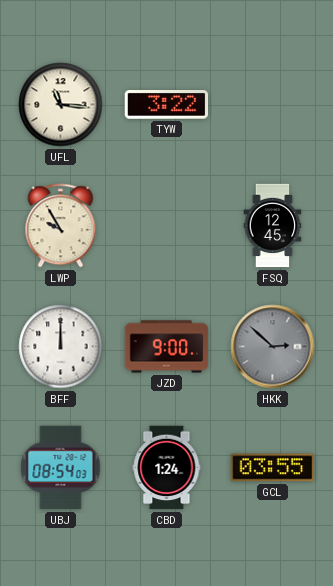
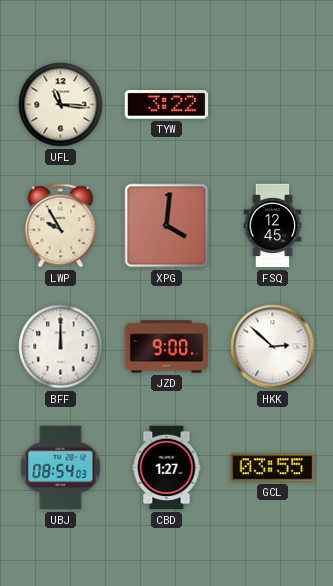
XPG: none -> 4:01 (167, 226)
HKK dial: grey -> white (273, 347)
CBD: 1:24 -> 1:27 (167, 468)
